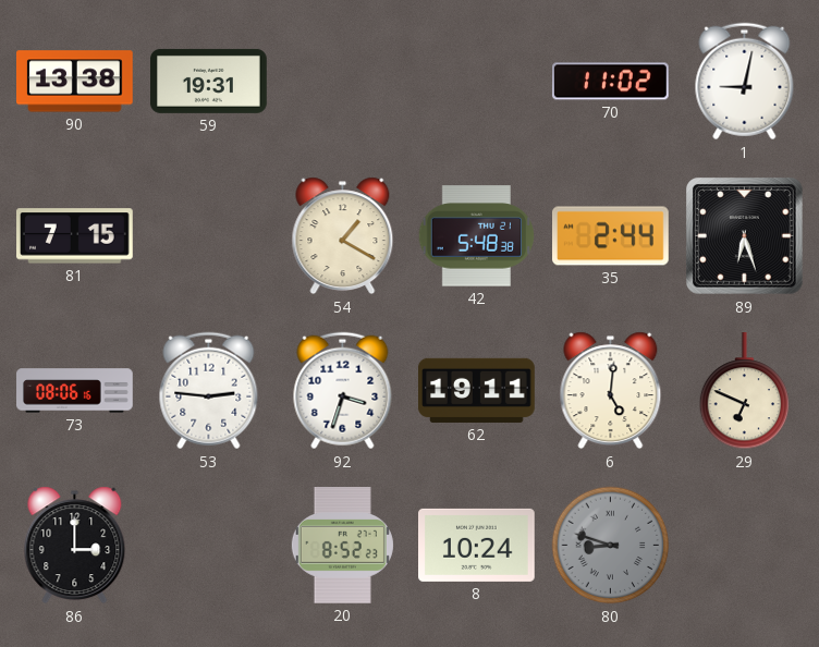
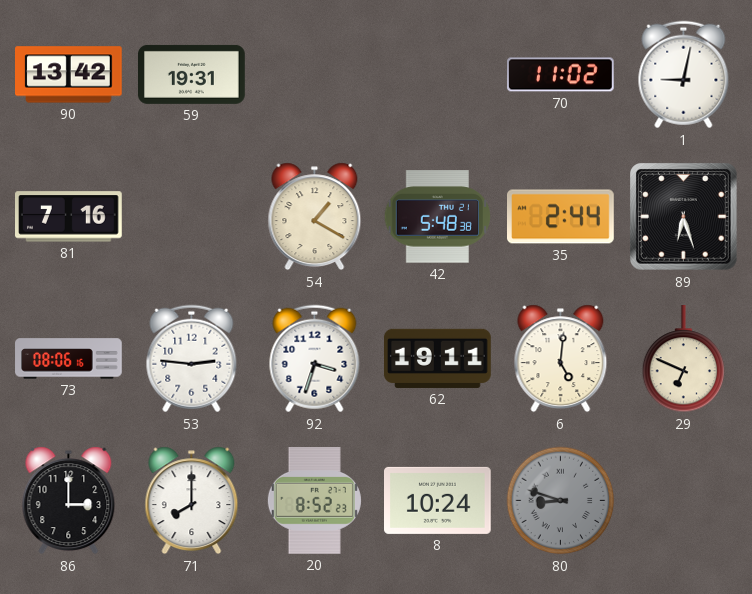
90: 13:38 -> 13:42 (69, 75)
81: 7:15 -> 7:16 (69, 217)
71: none -> 8:00 (192, 501)
